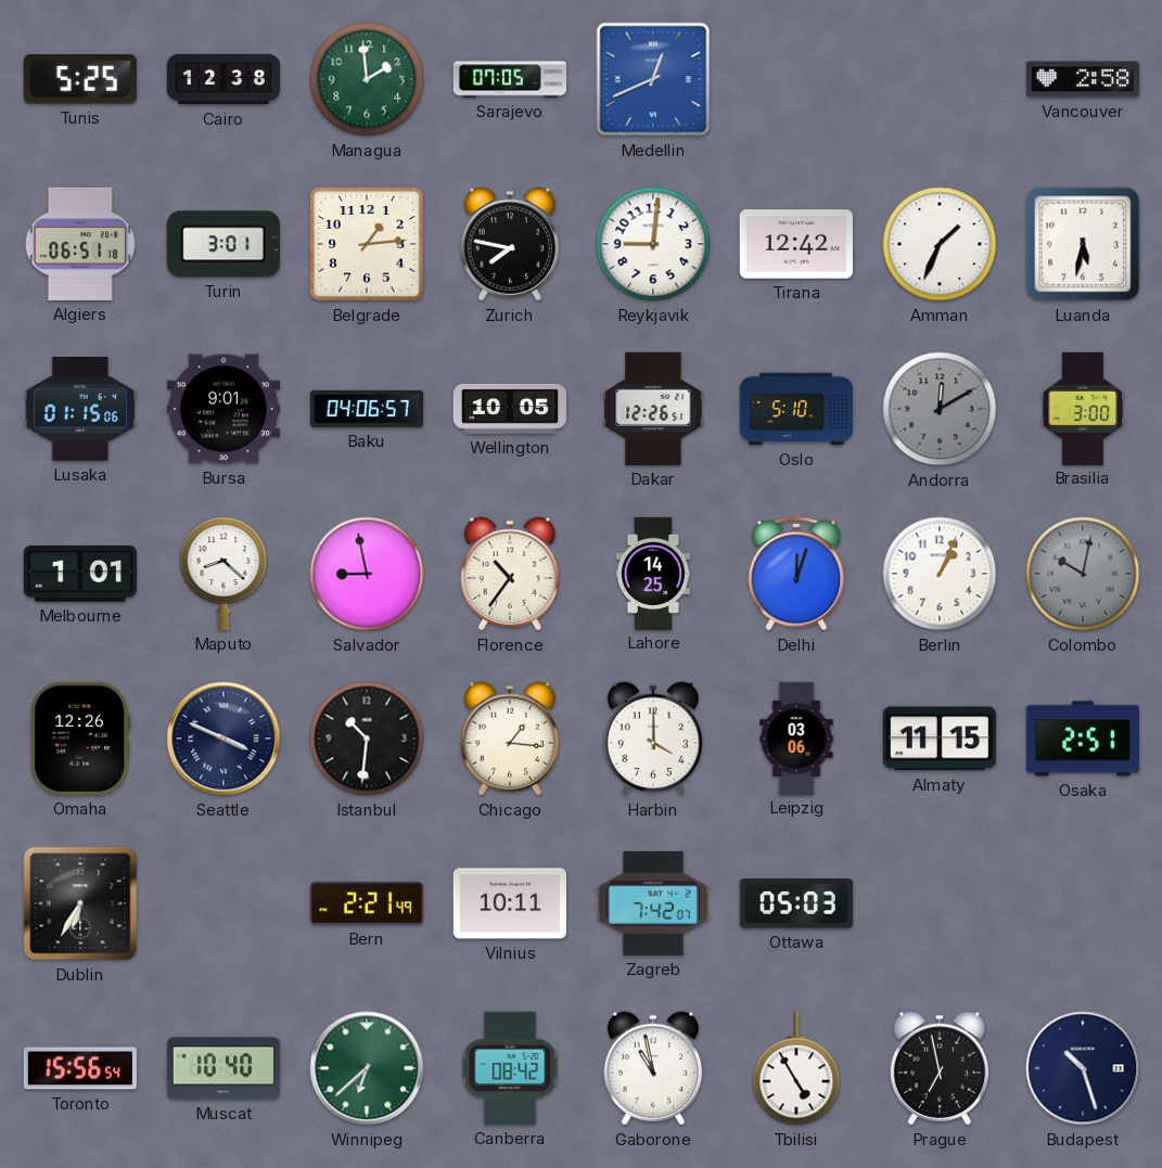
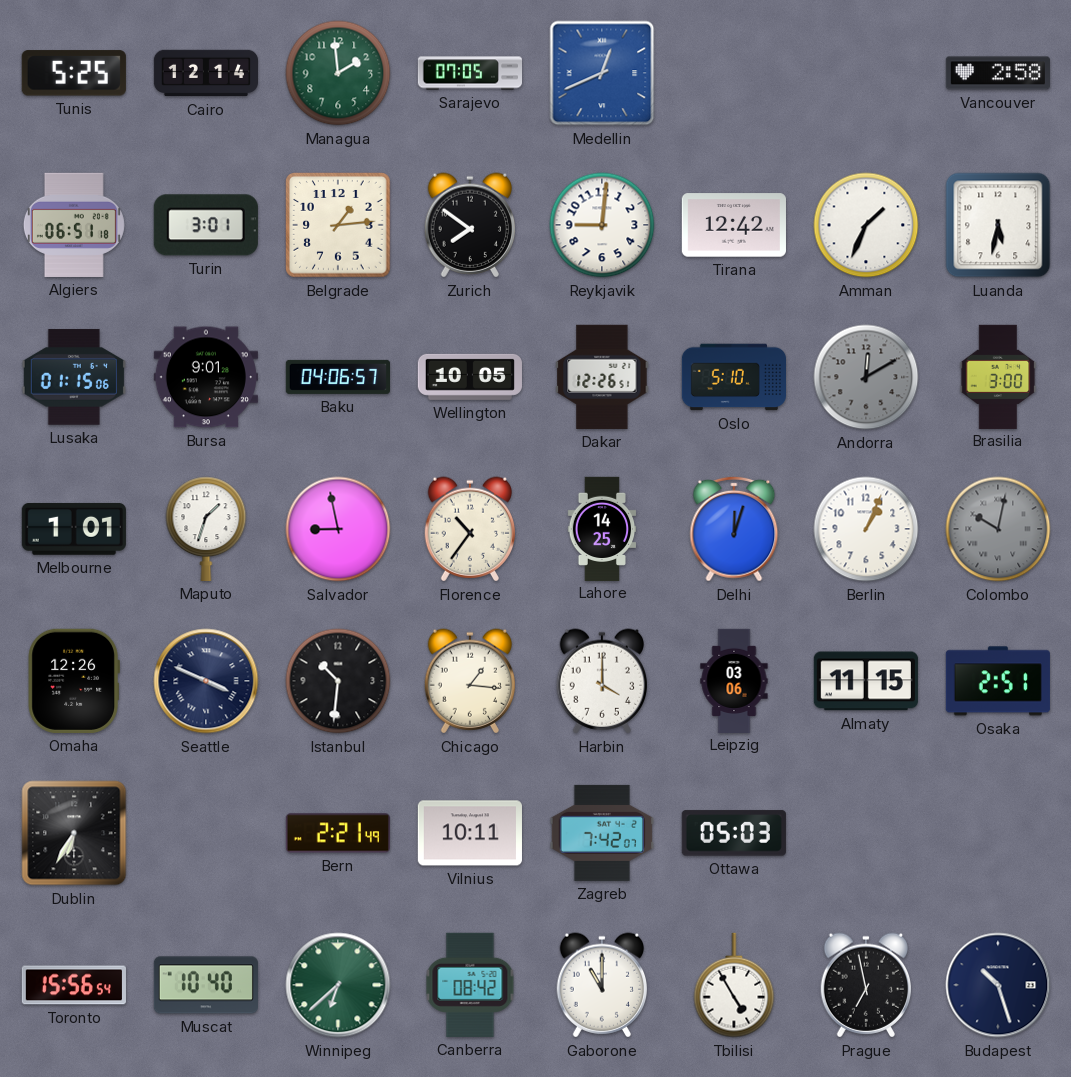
Cairo: 12:38 -> 12:14 (205, 73)
Zurich: 7:47 -> 7:51 (469, 225)
Maputo: 8:22 -> 1:33 (206, 529)
Gaborone: 10:58 -> 11:00 (601, 985)
